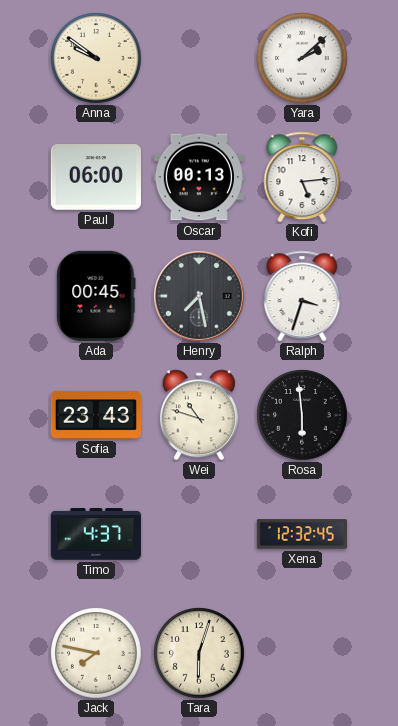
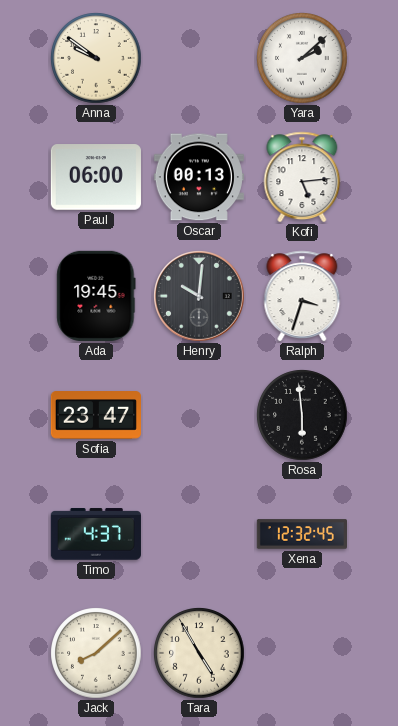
Ada: 00:45 -> 19:45 (96, 296)
Henry: 7:28 -> 10:01 (200, 297)
Sofia: 23:43 -> 23:47 (96, 415)
Wei: 10:48 -> none (199, 415)
Jack: 7:47 -> 8:08 (96, 653)
Tara: 6:03 -> 4:55 (199, 653)
